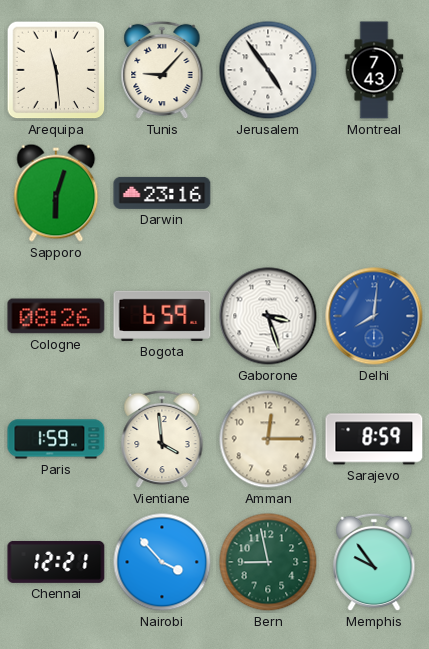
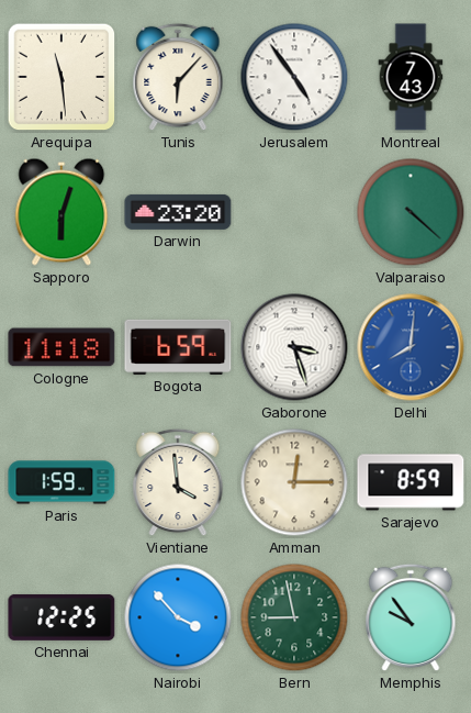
Tunis: 9:07 -> 6:07 (178, 77)
Darwin: 23:16 -> 23:20 (178, 212)
Valparaiso: none -> 4:22 (411, 212)
Cologne: 08:26 -> 11:18 (61, 347)
Chennai: 12:21 -> 12:25 (61, 617)
